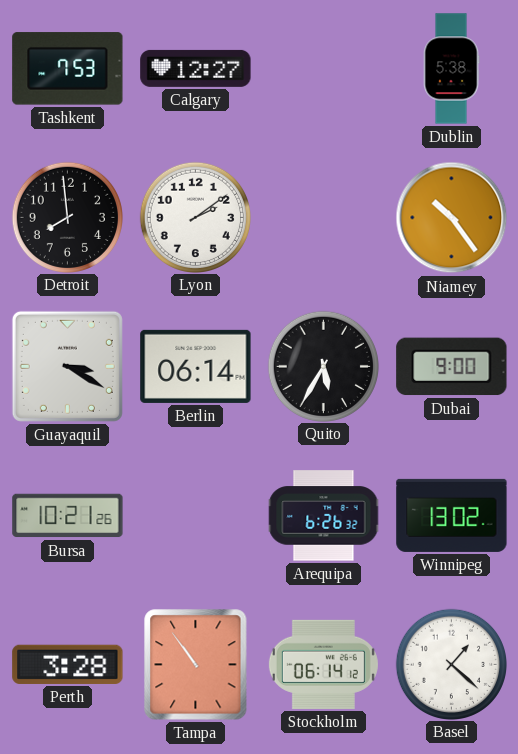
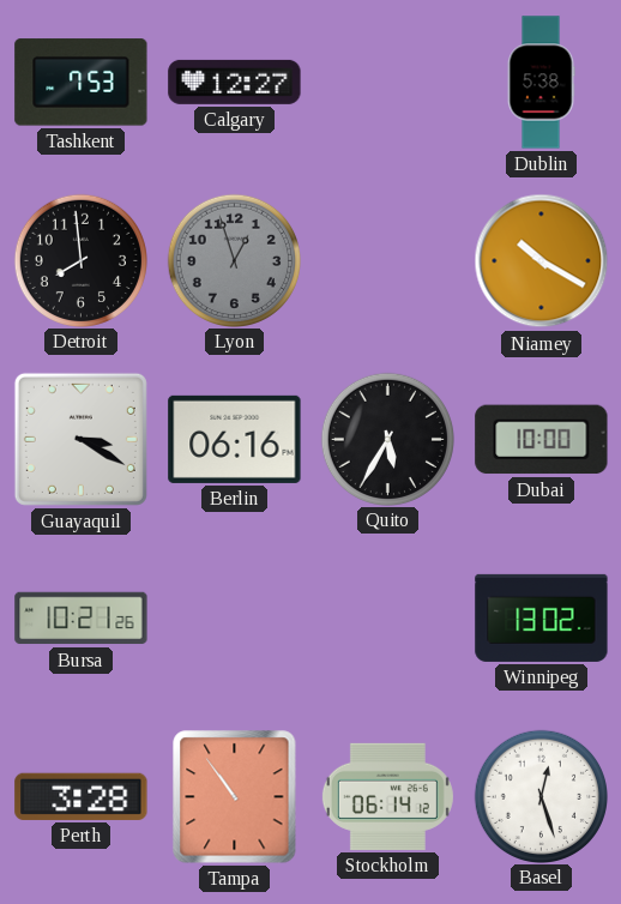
Lyon: 2:09 -> 12:57 (234, 260)
Lyon dial: white -> grey (234, 260)
Niamey: 10:24 -> 10:20 (542, 261)
Berlin: 06:14 -> 06:16 (235, 439)
Dubai: 9:00 -> 10:00 (542, 440)
Arequipa: 6:26 -> none (324, 516)
Basel: 1:22 -> 12:27 (541, 796)
